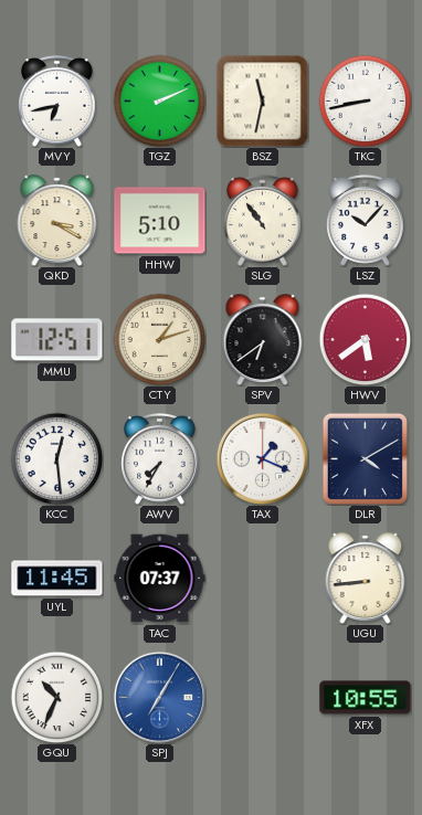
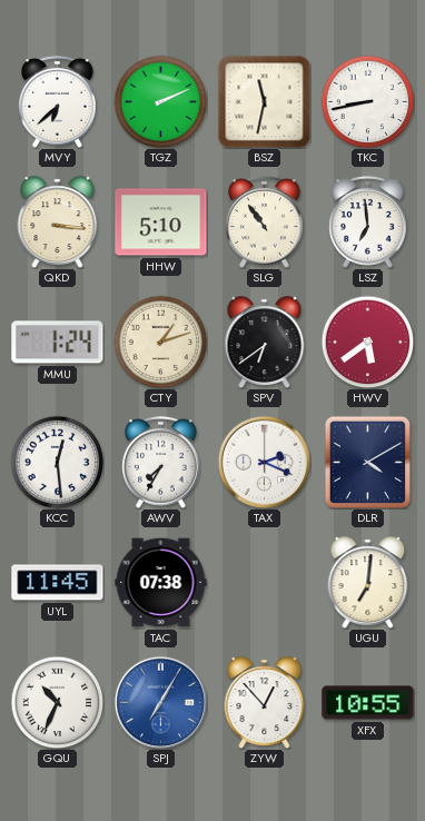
MVY: 6:43 -> 6:38 (58, 101)
QKD: 3:20 -> 3:16 (58, 221)
LSZ: 10:07 -> 6:59 (368, 221)
MMU: 12:51 -> 1:24 (58, 343)
TAX: 1:19 -> 2:19 (264, 462)
TAC: 07:37 -> 07:38 (161, 583)
UGU: 8:44 -> 7:01 (368, 582)
ZYW: none -> 12:53 (265, 702)
